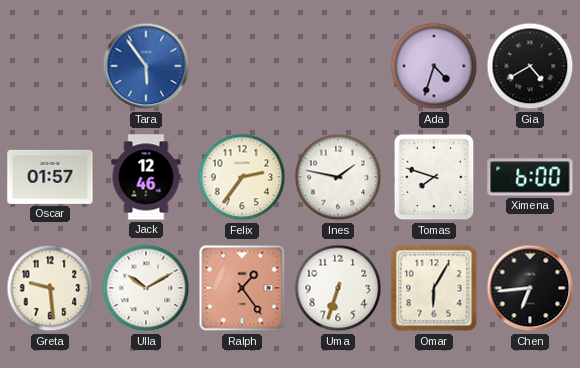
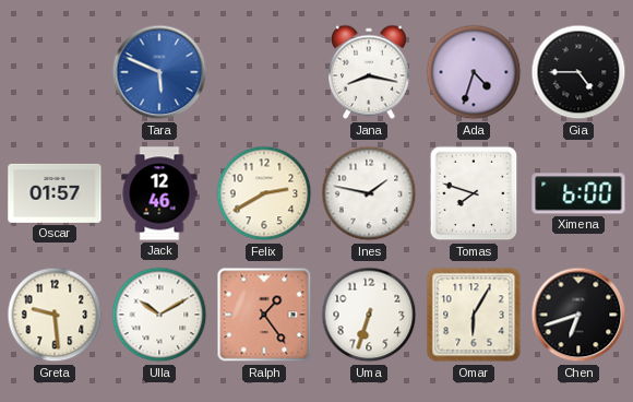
Tara: 5:54 -> 5:49 (159, 72)
Jana: none -> 8:17 (370, 72)
Gia: 4:40 -> 4:45 (578, 72)
Felix: 2:36 -> 2:40 (264, 193)
Chen: 6:44 -> 6:42 (578, 315)
